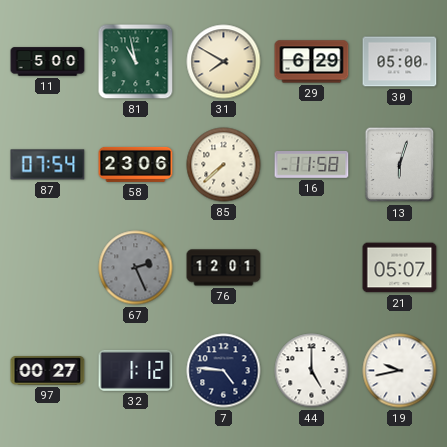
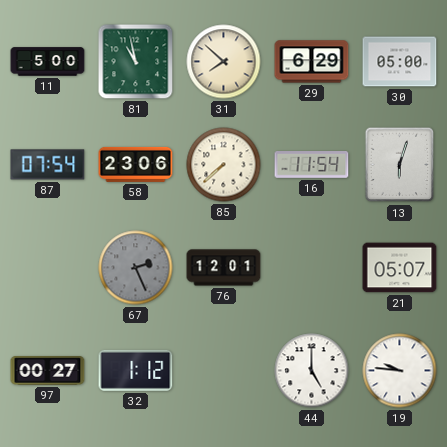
31: 7:50 -> 7:52 (224, 62)
16: 11:58 -> 11:54 (312, 165)
7: 4:46 -> none (224, 371)
19: 9:43 -> 9:46 (400, 371)
